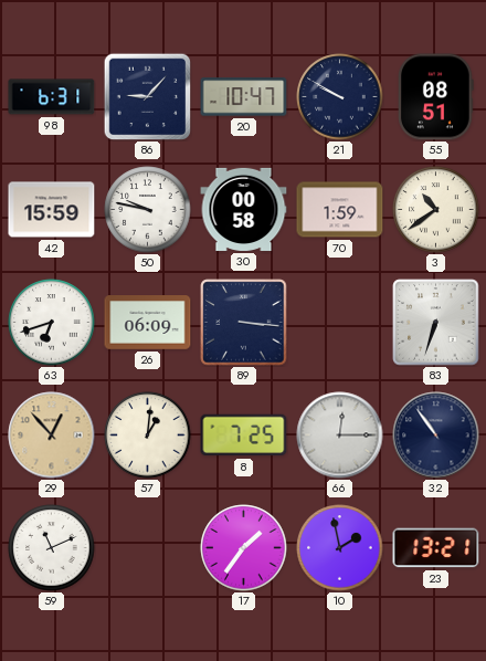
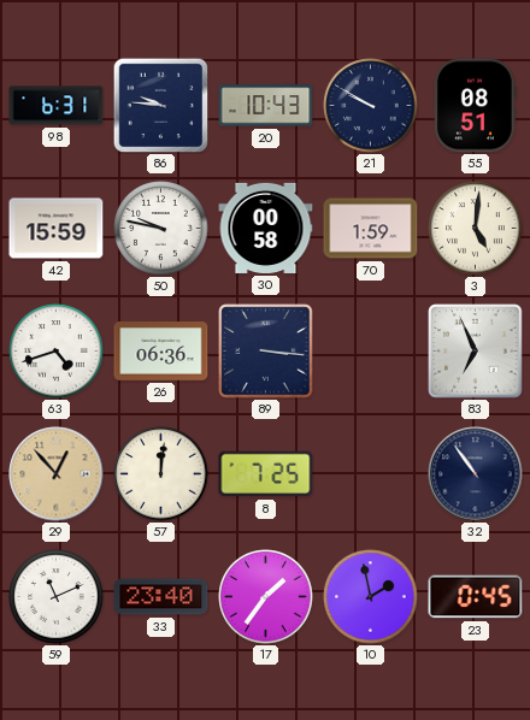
86: 9:07 -> 9:46 (160, 105)
20: 10:47 -> 10:43 (266, 106)
3: 10:39 -> 5:01 (476, 229)
63: 6:42 -> 4:42 (57, 352)
26: 06:09 -> 06:36 (161, 352)
83: 6:33 -> 6:56 (476, 352)
57: 1:01 -> 12:01 (161, 474)
66: 12:15 -> none (340, 436)
33: none -> 23:40 (161, 597)
23: 13:21 -> 0:45 (476, 597)
